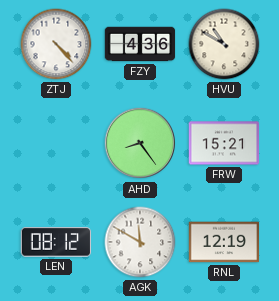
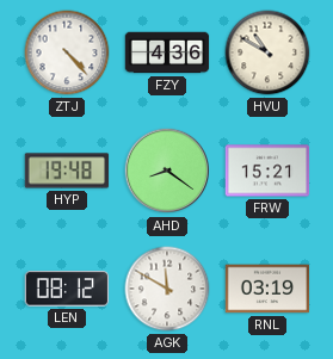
HYP: none -> 19:48 (67, 171)
AHD: 8:24 -> 8:21 (167, 171)
RNL: 12:19 -> 03:19 (267, 289)
